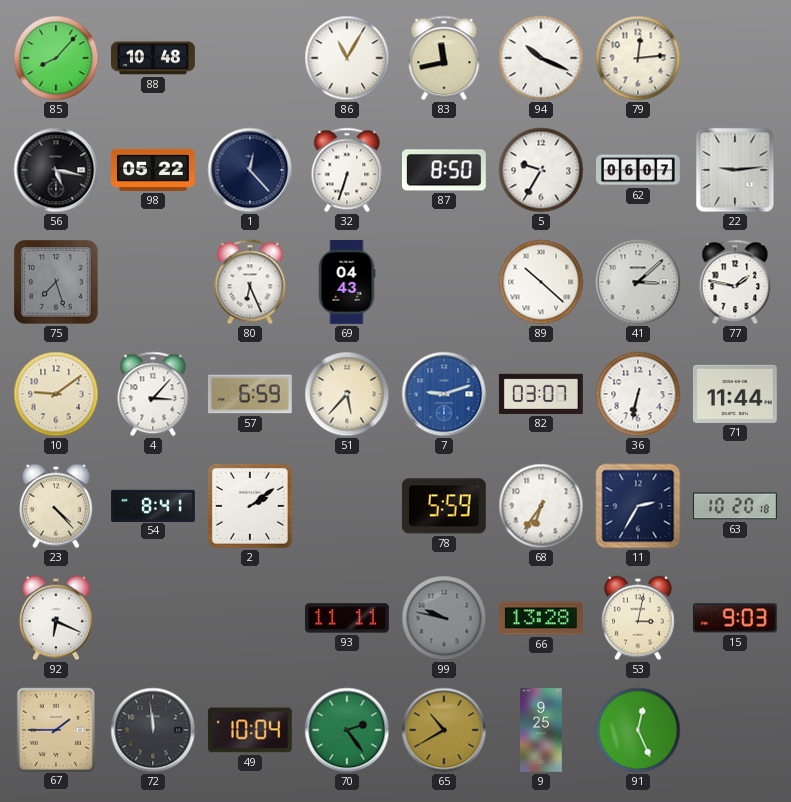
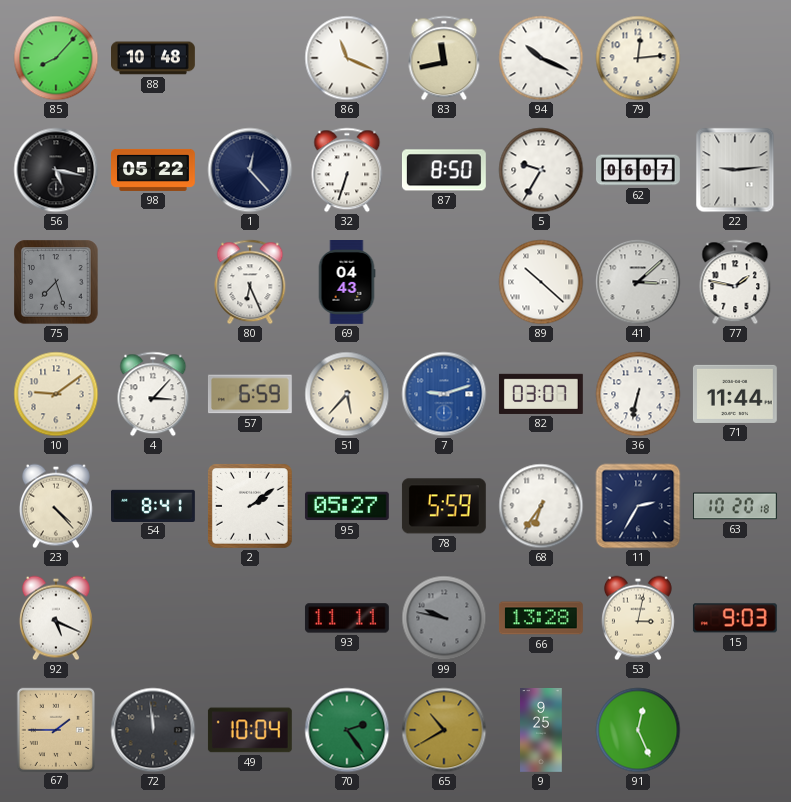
86: 11:05 -> 11:19 (347, 58)
95: none -> 05:27 (347, 506)
92: 6:19 -> 5:19 (56, 618)
